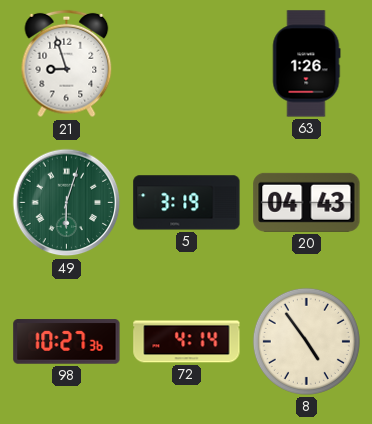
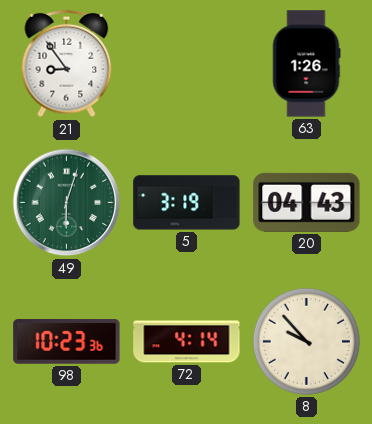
21: 8:57 -> 8:54 (67, 64)
98: 10:27 -> 10:23 (67, 342)
8: 4:54 -> 9:53 (306, 341)
